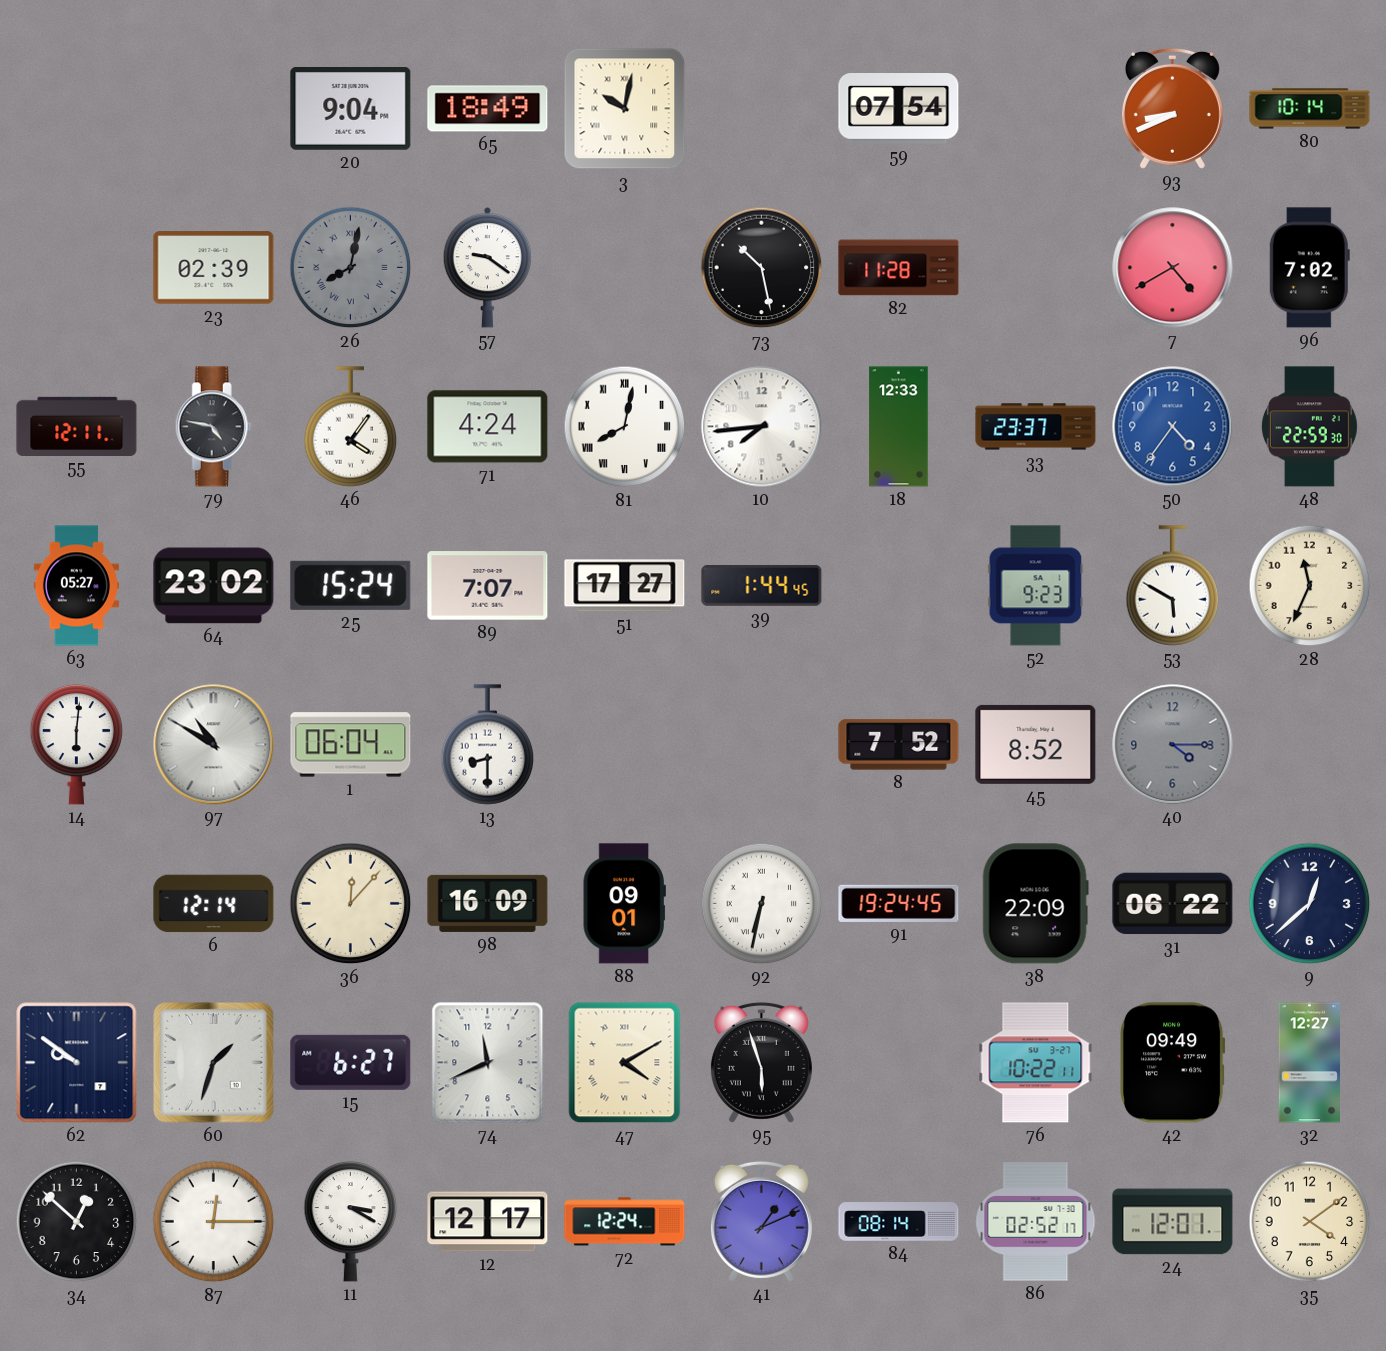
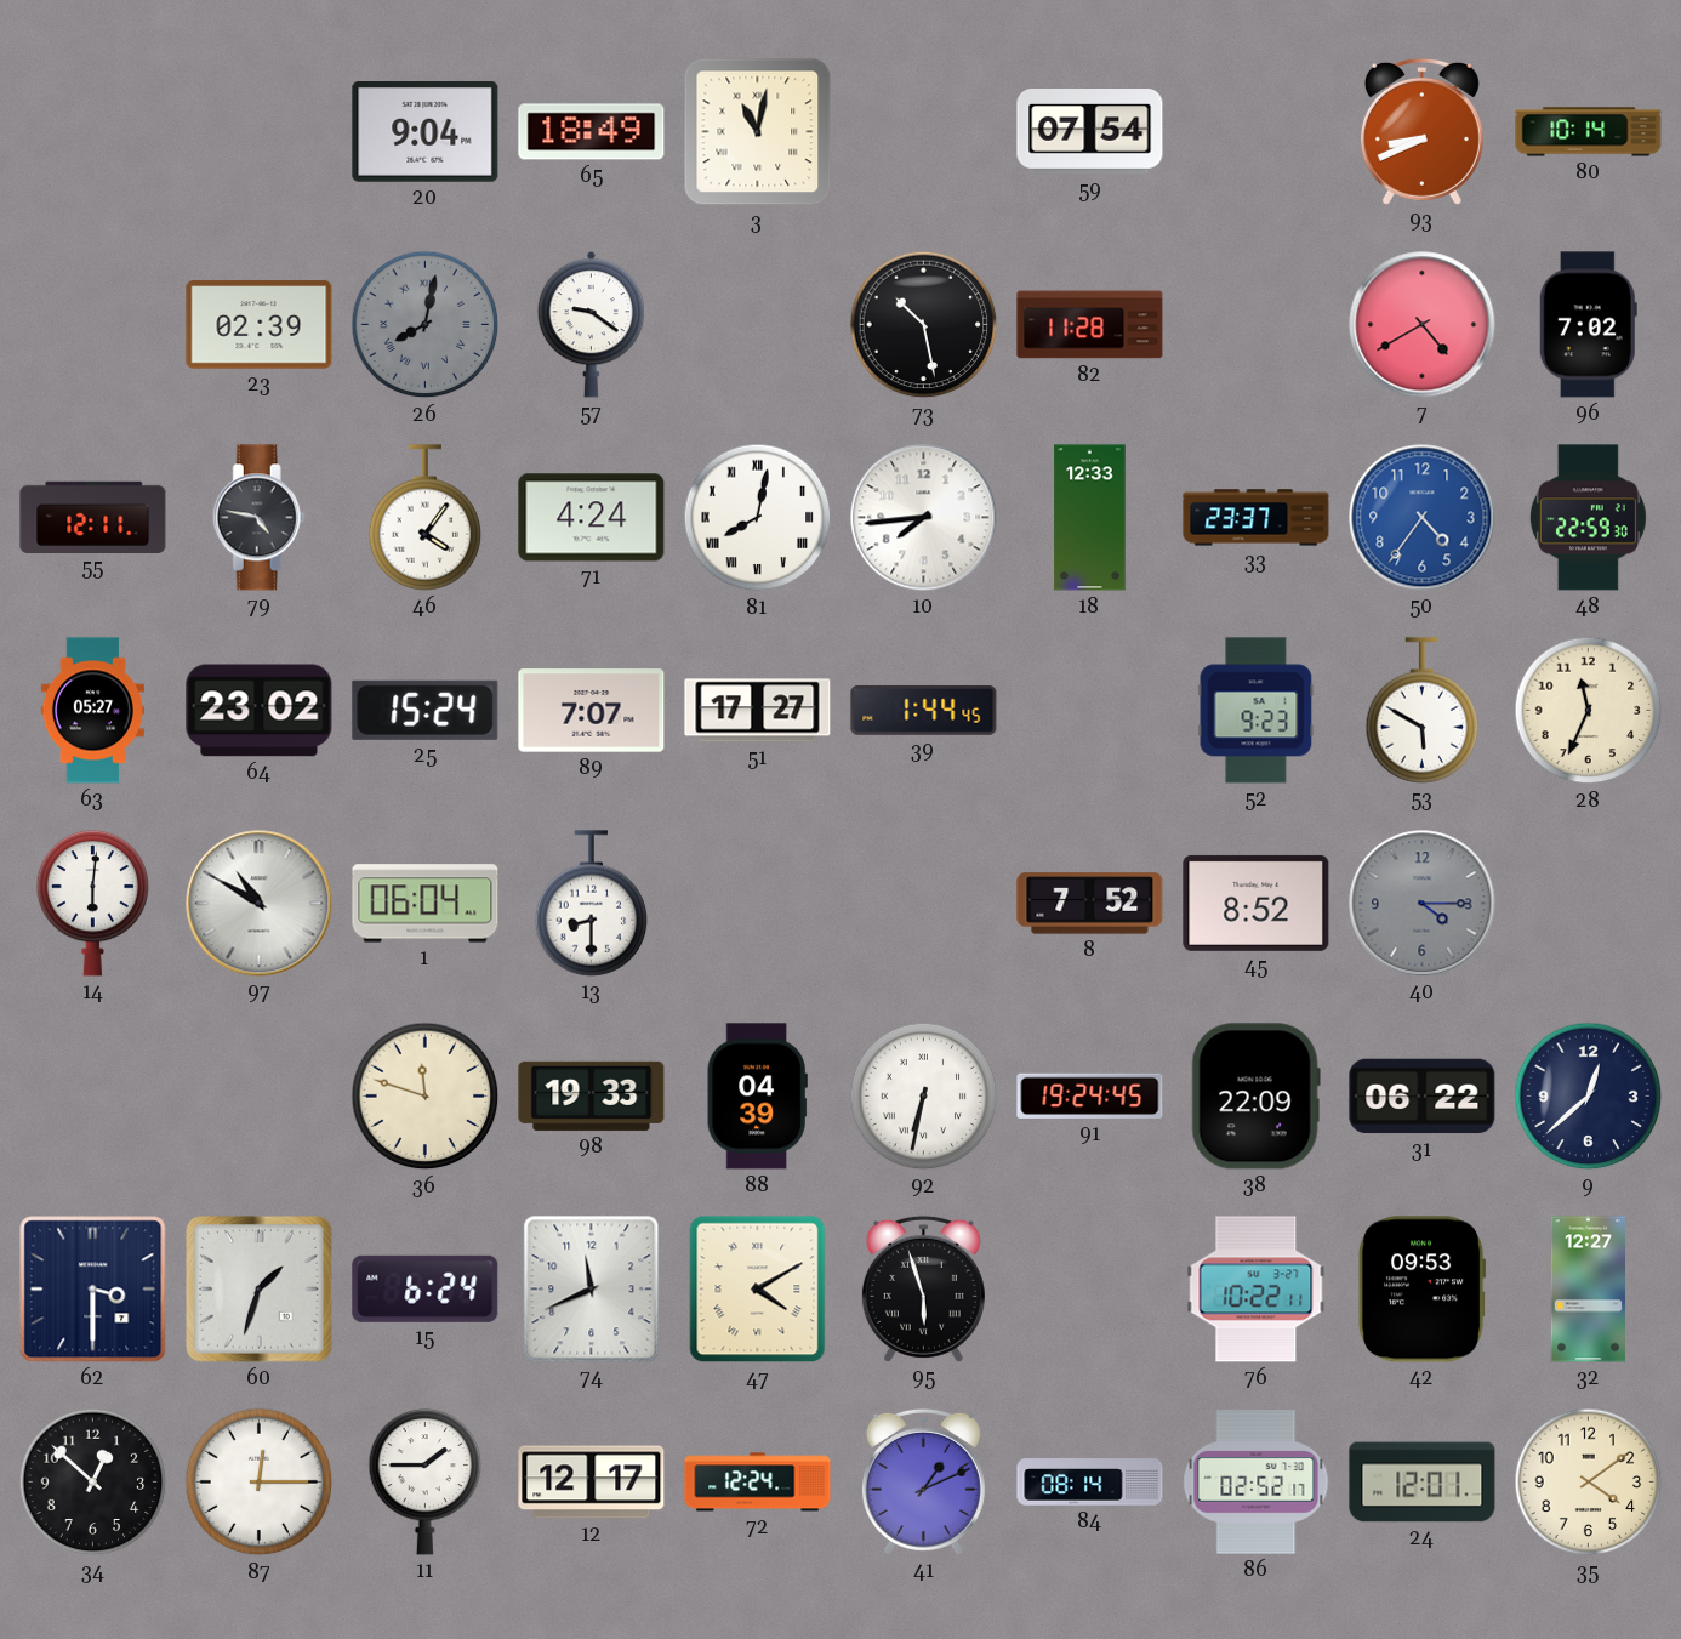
3: 10:02 -> 11:02 (758, 132)
6: 12:14 -> none (214, 904)
36: 12:07 -> 11:48 (426, 1097)
98: 16:09 -> 19:33 (592, 1095)
88: 09:01 -> 04:39 (757, 1097)
62: 9:51 -> 3:30 (93, 1290)
15: 6:27 -> 6:24 (426, 1288)
42: 09:49 -> 09:53 (1421, 1290)
11: 3:20 -> 1:45 (426, 1481)
